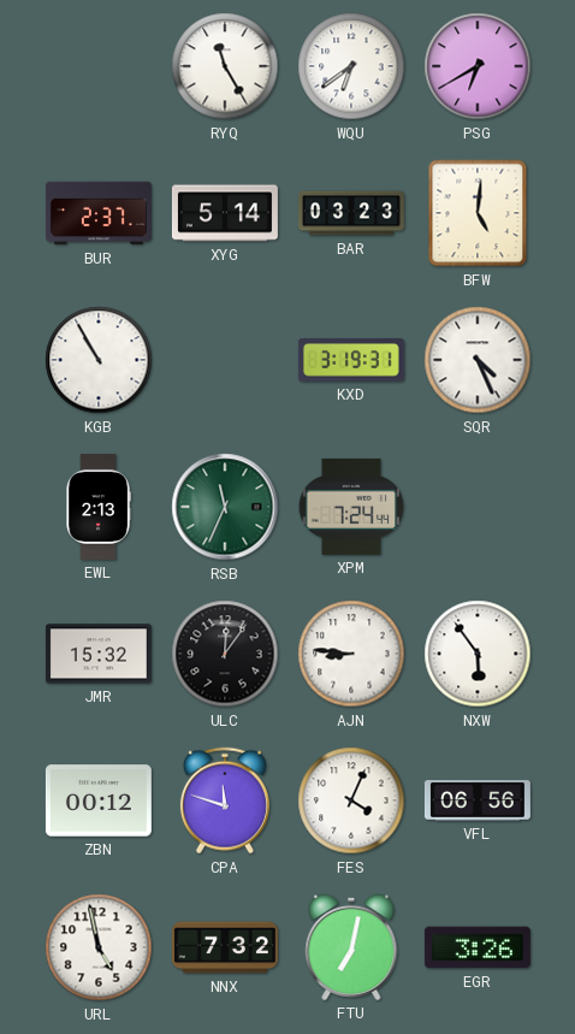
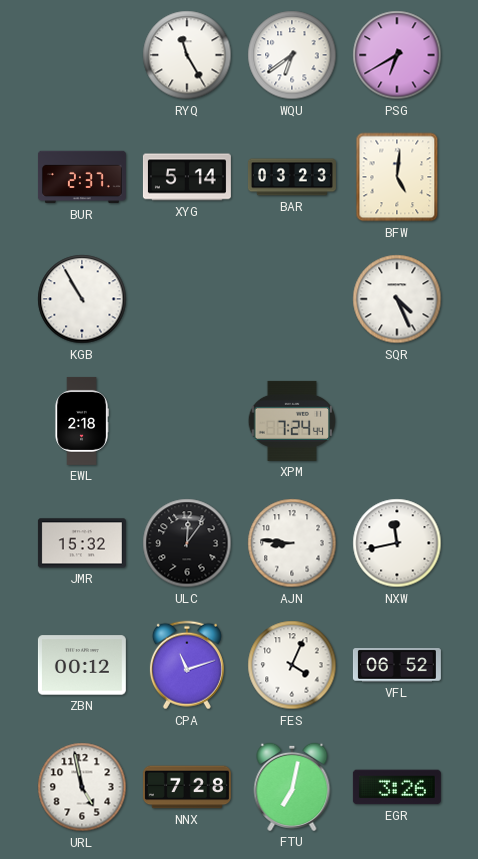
KXD: 3:19 -> none (351, 360)
EWL: 2:13 -> 2:18 (82, 421)
RSB: 11:34 -> none (225, 507)
NXW: 5:54 -> 11:43 (397, 543)
CPA: 11:48 -> 11:12 (187, 665)
VFL: 06:56 -> 06:52 (397, 665)
NNX: 7:32 -> 7:28 (187, 787)
